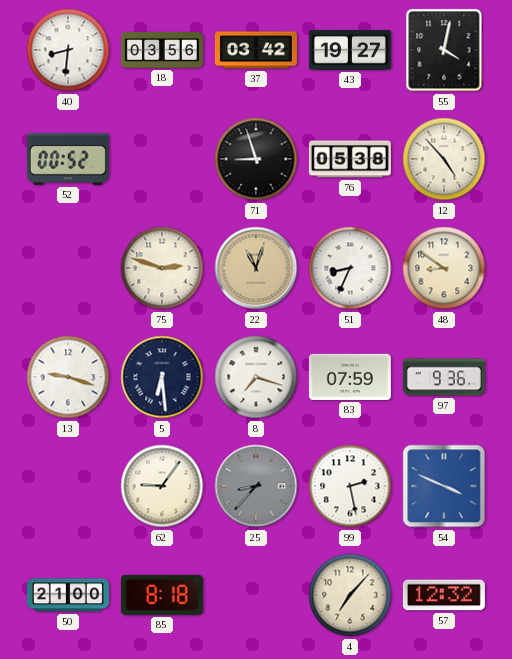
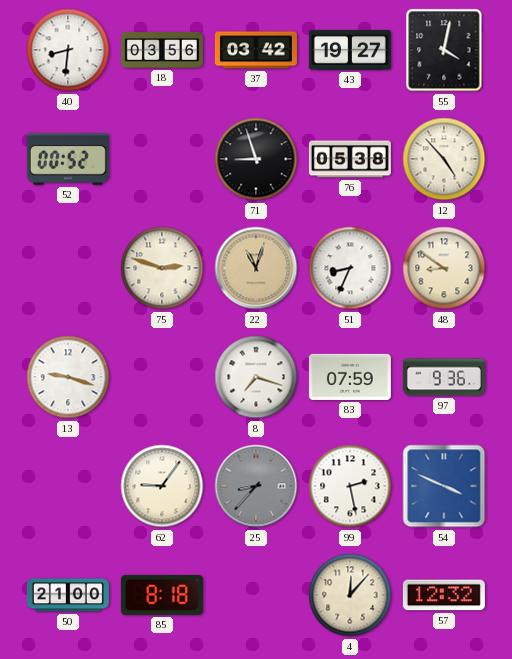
5: 6:29 -> none (162, 377)
4: 7:07 -> 12:07 (350, 595)
